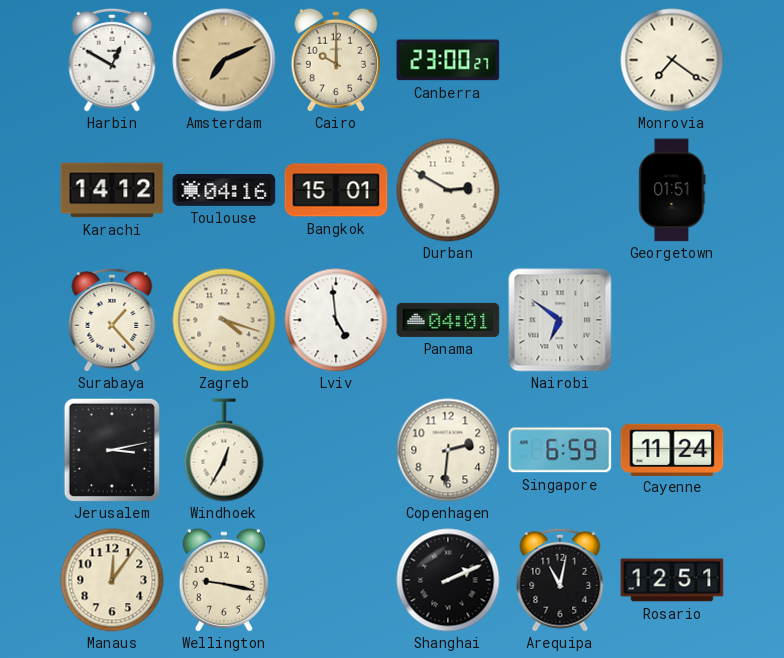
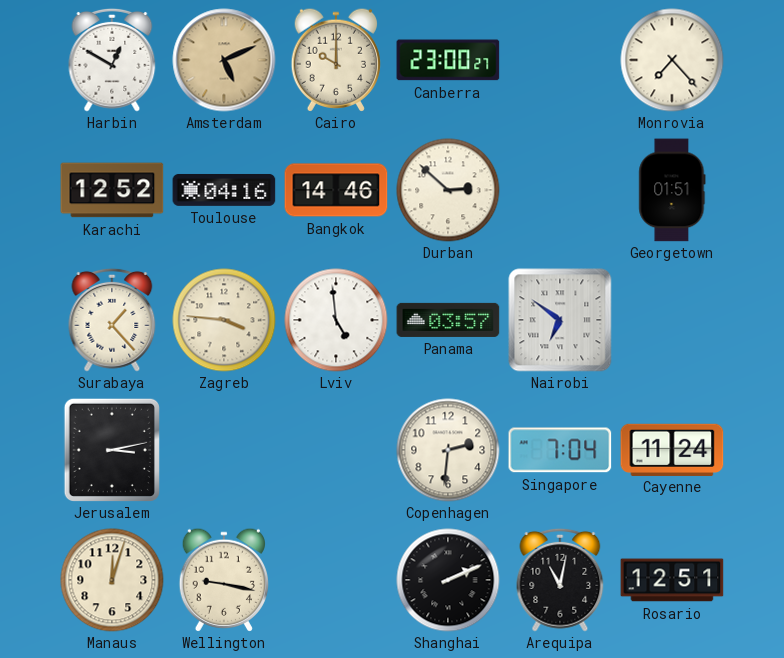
Amsterdam: 7:11 -> 5:11 (224, 60)
Monrovia: 7:21 -> 7:23 (672, 60)
Karachi: 14:12 -> 12:52 (112, 190)
Bangkok: 15:01 -> 14:46 (336, 190)
Durban: 2:50 -> 2:52 (448, 190)
Zagreb: 4:18 -> 3:46 (224, 320)
Panama: 04:01 -> 03:57 (448, 320)
Windhoek: 12:35 -> none (224, 450)
Singapore: 6:59 -> 7:04 (560, 450)
Manaus: 12:06 -> 12:03 (112, 580)
